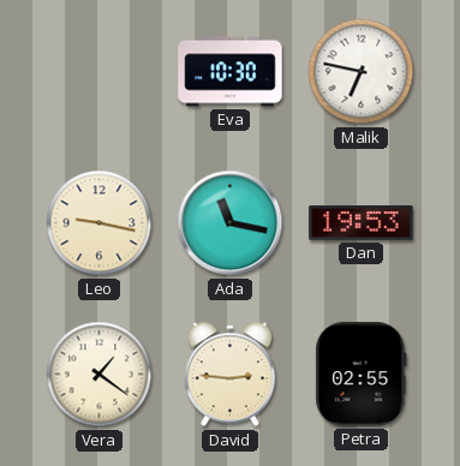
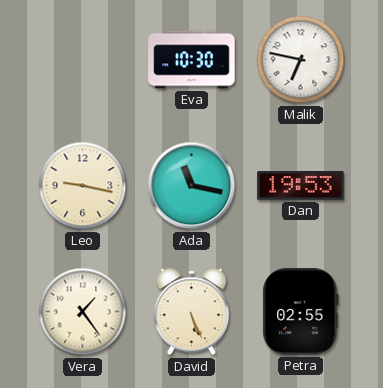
Vera: 1:21 -> 1:24 (83, 312)
David: 2:46 -> 5:26 (191, 312)
